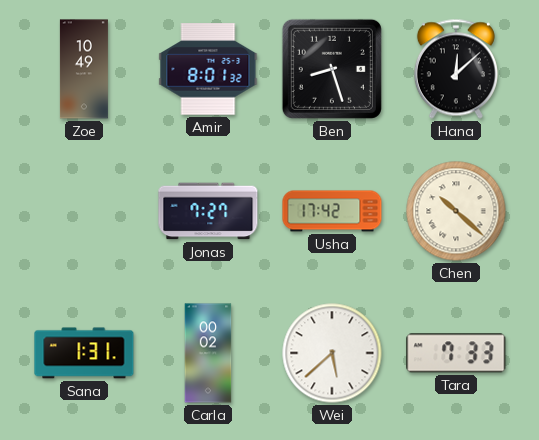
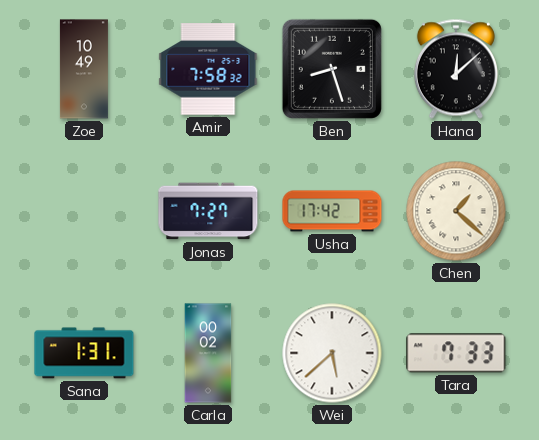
Amir: 8:01 -> 7:58 (208, 69)
Chen: 10:22 -> 1:22 (456, 211)
